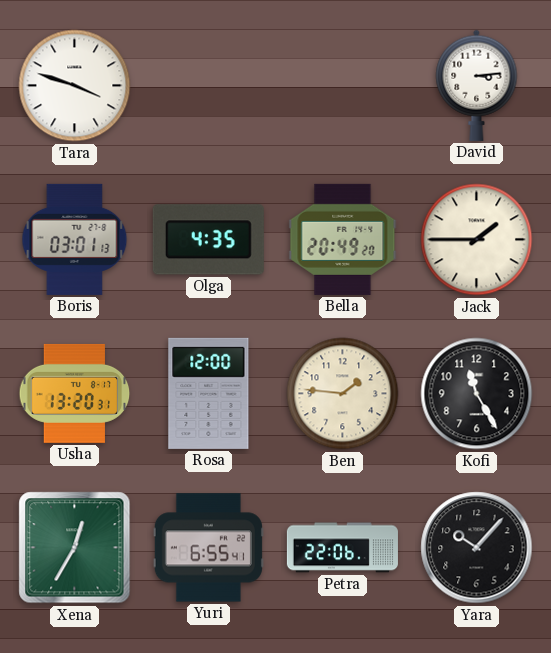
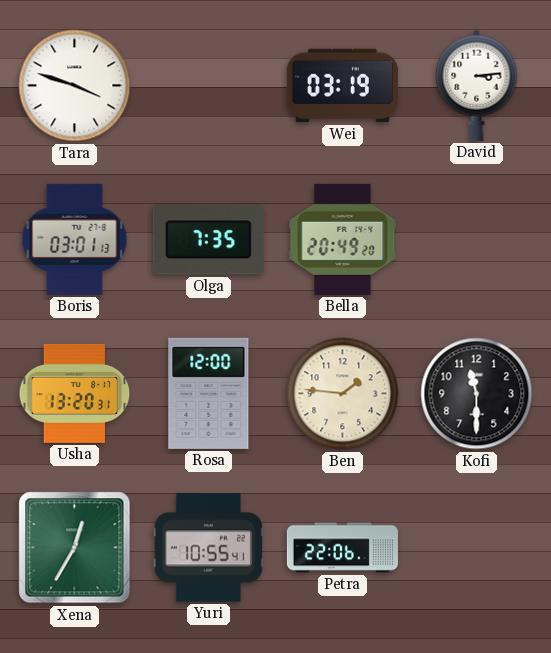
Wei: none -> 03:19 (342, 86)
Olga: 4:35 -> 7:35 (208, 240)
Jack: 1:45 -> none (477, 240)
Kofi: 11:25 -> 11:30 (477, 394)
Yuri: 6:55 -> 10:55 (208, 548)
Yara: 10:07 -> none (477, 548)
